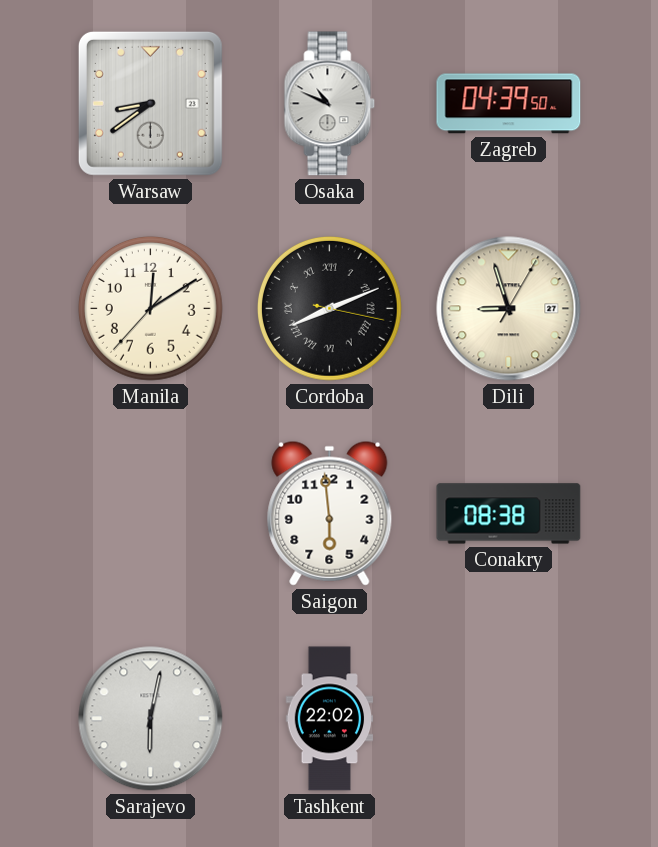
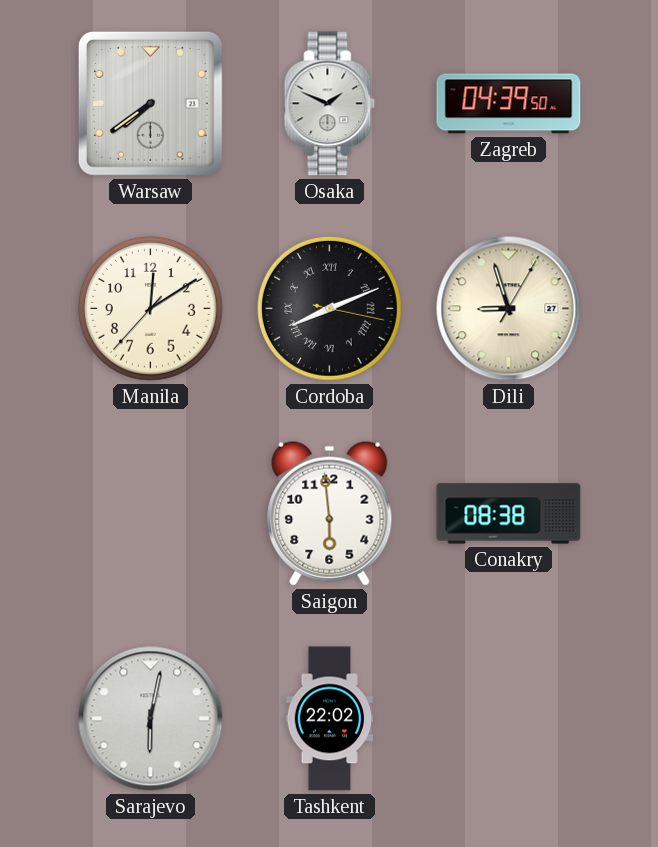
Warsaw: 8:39 -> 7:39 (150, 103)
Osaka: 10:49 -> 1:49 (330, 104)
